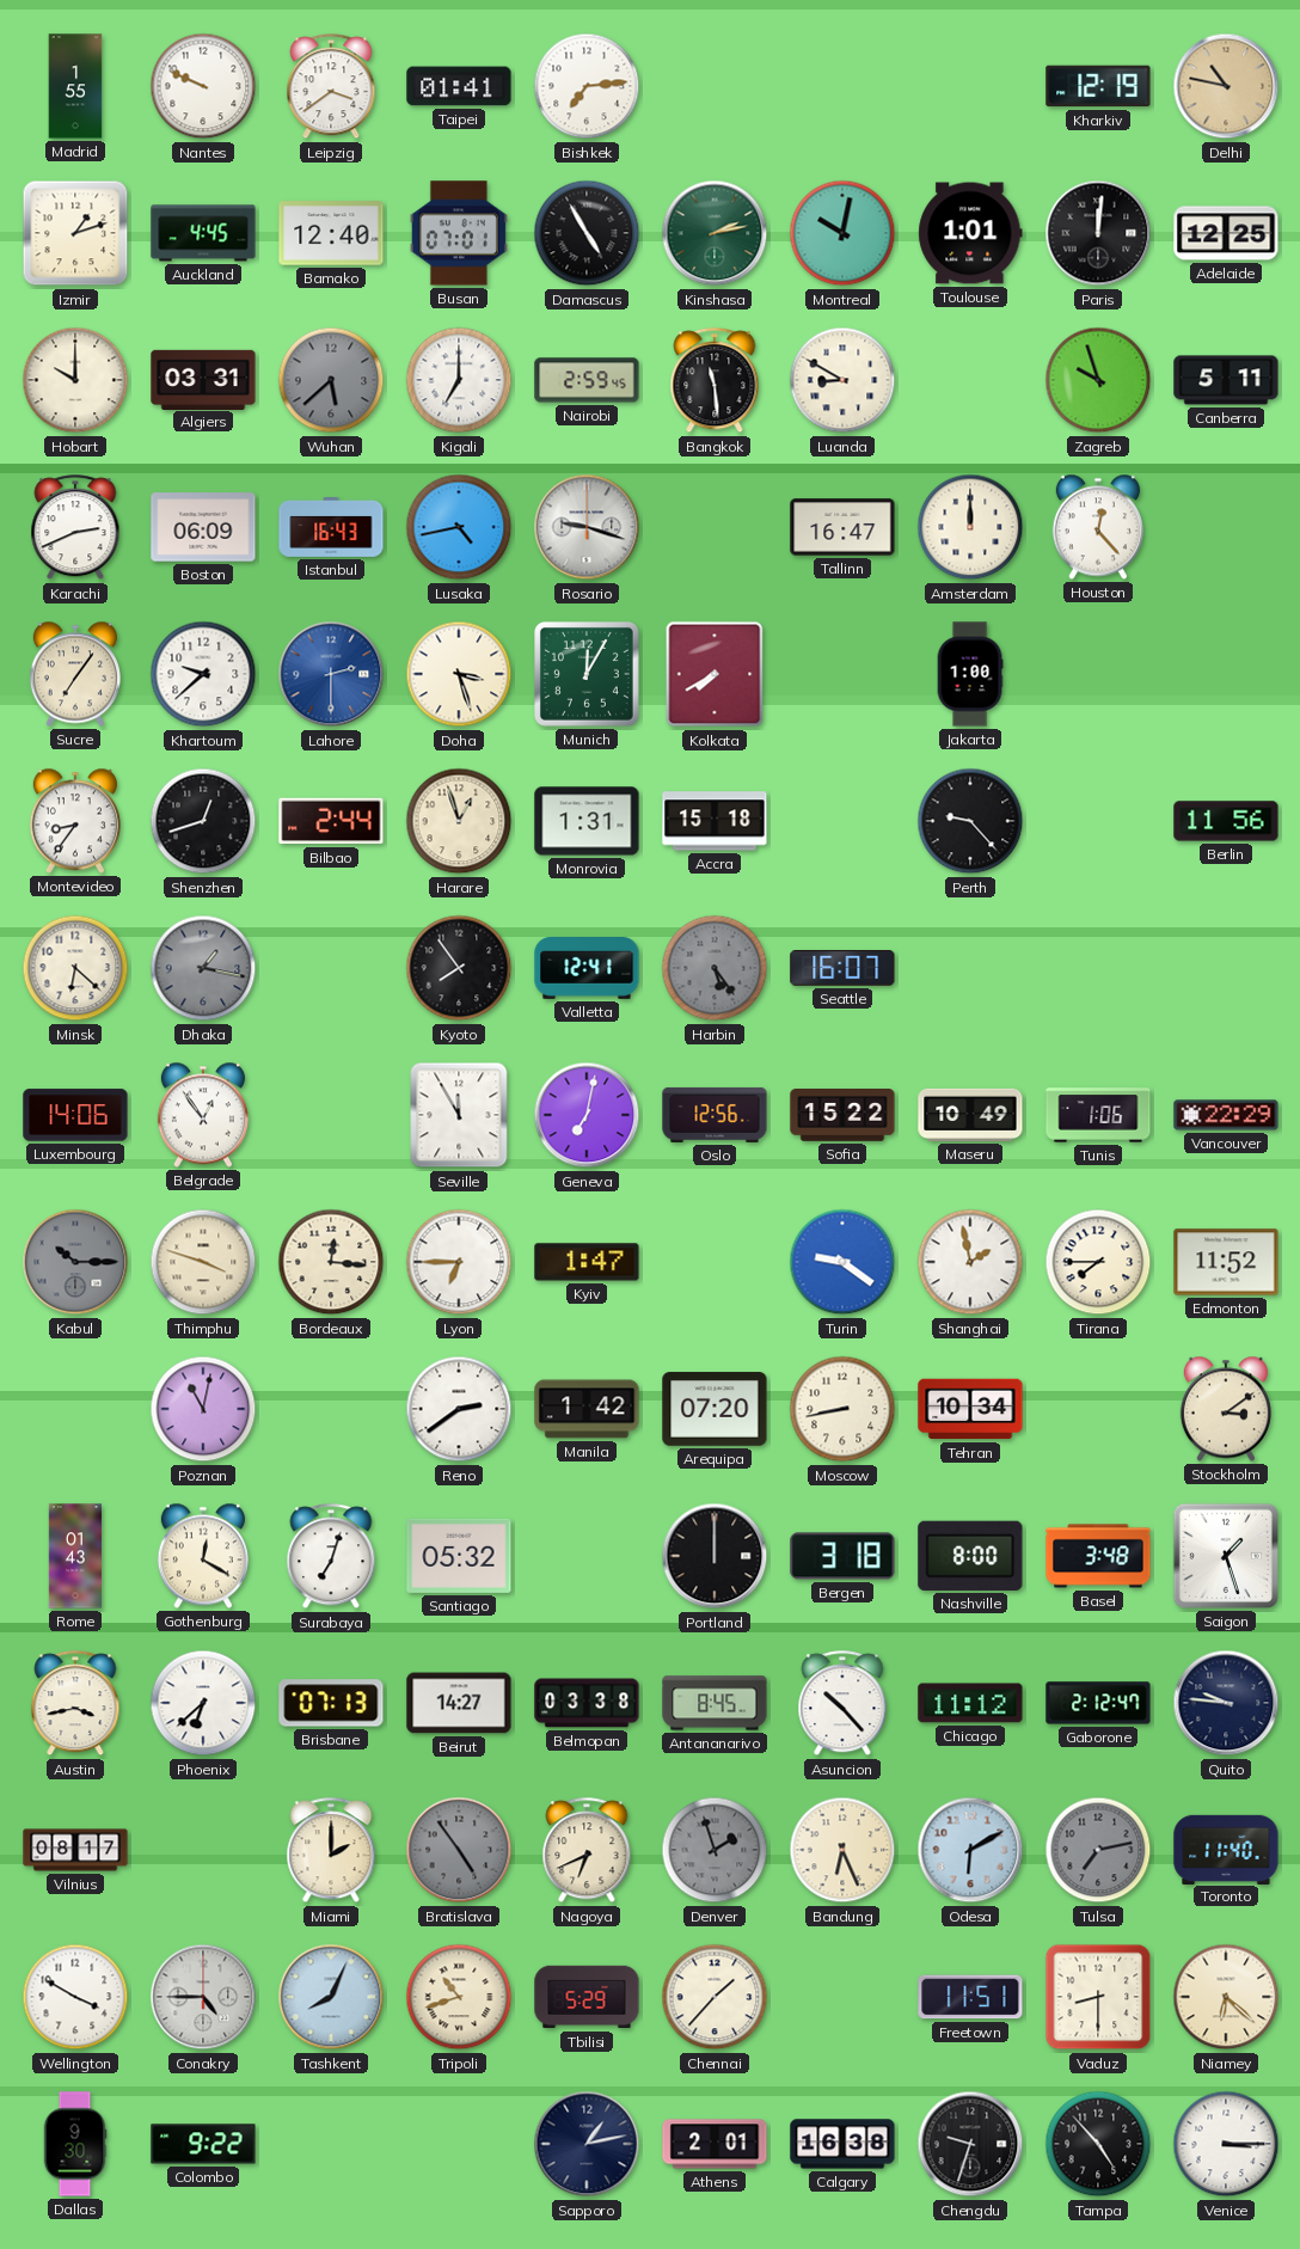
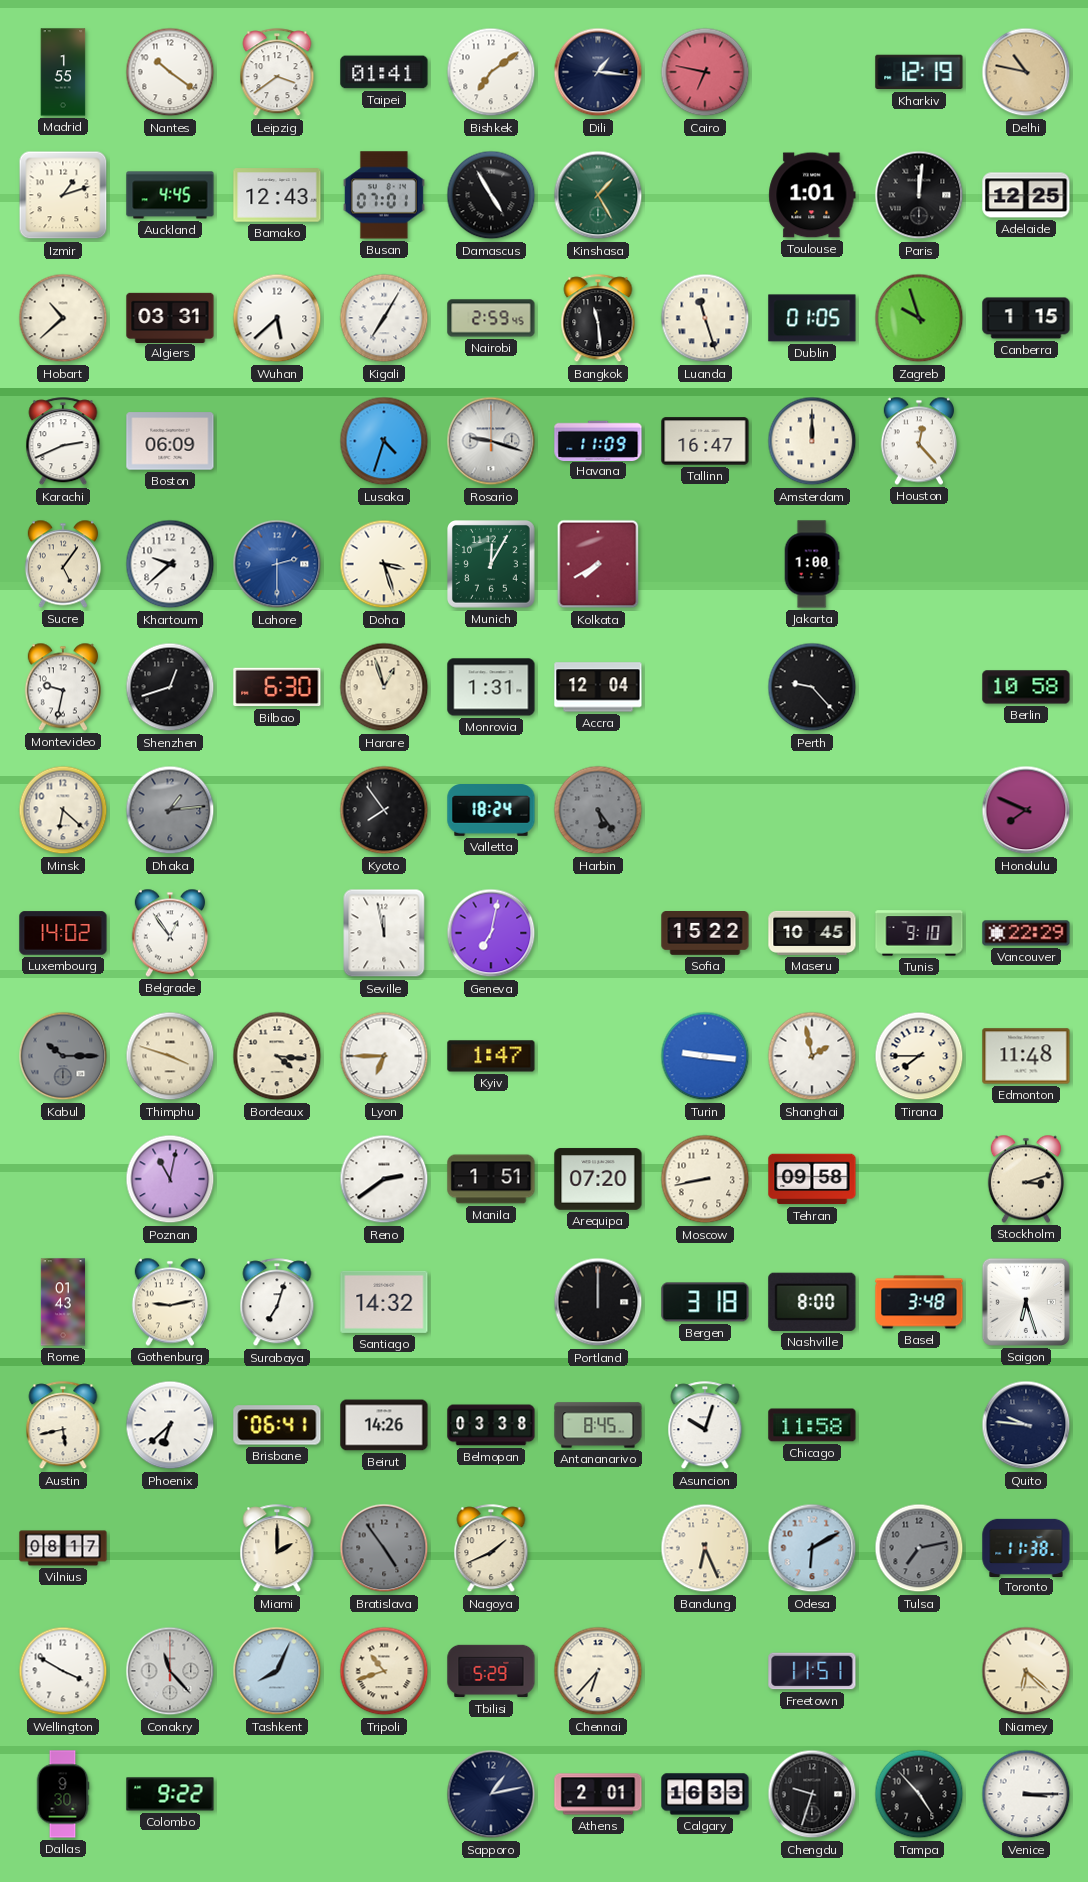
Nantes: 9:49 -> 10:21 (170, 72)
Bishkek: 7:14 -> 7:09 (491, 72)
Dili: none -> 1:16 (598, 72)
Cairo: none -> 6:47 (705, 72)
Bamako: 12:40 -> 12:43 (277, 195)
Kinshasa: 2:13 -> 1:25 (598, 195)
Montreal: 10:02 -> none (842, 233)
Hobart: 10:00 -> 10:38 (63, 318)
Wuhan dial: grey -> white (277, 318)
Kigali: 7:00 -> 7:05 (384, 318)
Luanda: 8:50 -> 11:27 (705, 318)
Dublin: none -> 01:05 (812, 318)
Canberra: 5:11 -> 1:15 (1026, 318)
Istanbul: 16:43 -> none (331, 527)
Lusaka: 4:43 -> 4:33 (384, 441)
Havana: none -> 11:09 (598, 440)
Sucre: 7:06 -> 5:06 (63, 564)
Montevideo: 8:36 -> 9:32 (63, 687)
Bilbao: 2:44 -> 6:30 (277, 687)
Accra: 15:18 -> 12:04 (598, 687)
Berlin: 11:56 -> 10:58 (1026, 687)
Dhaka: 1:17 -> 1:14 (170, 810)
Valletta: 12:41 -> 18:24 (491, 811)
Seattle: 16:07 -> none (842, 969)
Honolulu: none -> 7:49 (1026, 810)
Luxembourg: 14:06 -> 14:02 (63, 933)
Seville: 11:55 -> 11:58 (384, 933)
Oslo: 12:56 -> none (715, 1115)
Maseru: 10:49 -> 10:45 (812, 933)
Tunis: 1:06 -> 9:10 (919, 933)
Bordeaux: 12:16 -> 4:16 (277, 1056)
Turin: 9:21 -> 9:16 (705, 1056)
Edmonton: 11:52 -> 11:48 (1026, 1056)
Manila: 1:42 -> 1:51 (491, 1179)
Tehran: 10:34 -> 09:58 (812, 1179)
Stockholm: 3:09 -> 3:12 (1026, 1179)
Gothenburg: 12:20 -> 9:13 (170, 1302)
Santiago: 05:32 -> 14:32 (384, 1302)
Saigon: 1:27 -> 6:27 (1026, 1302)
Austin: 3:43 -> 5:43 (63, 1426)
Brisbane: 07:13 -> 06:41 (277, 1425)
Beirut: 14:27 -> 14:26 (384, 1425)
Asuncion: 10:23 -> 10:03 (705, 1426)
Chicago: 11:12 -> 11:58 (812, 1425)
Gaborone: 2:12 -> none (1098, 1703)
Nagoya: 6:41 -> 1:41 (491, 1549)
Denver: 1:57 -> none (715, 1850)
Toronto: 11:40 -> 11:38 (1026, 1547)
Conakry: 4:45 -> 11:23 (170, 1671)
Chennai: 1:37 -> 6:37 (598, 1671)
Vaduz: 8:30 -> none (1098, 1997)
Calgary: 16:38 -> 16:33 (705, 1794)
